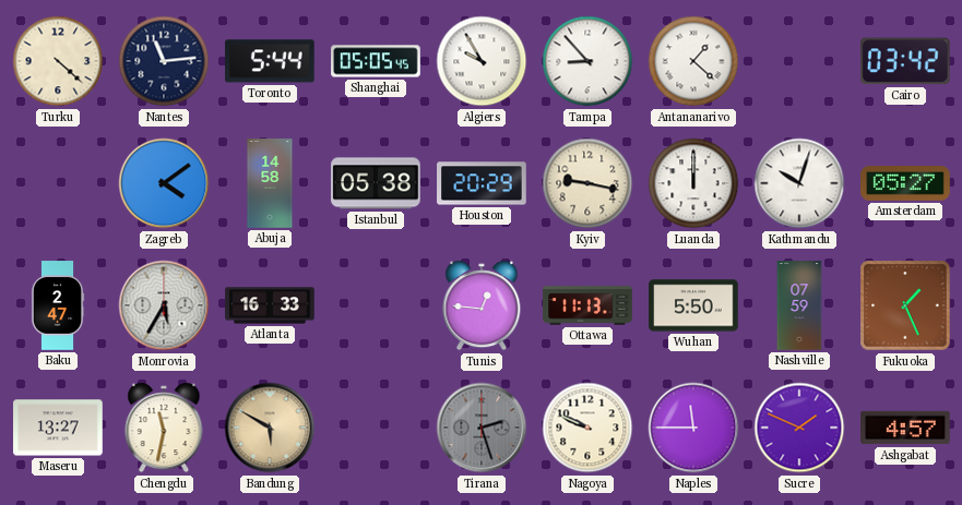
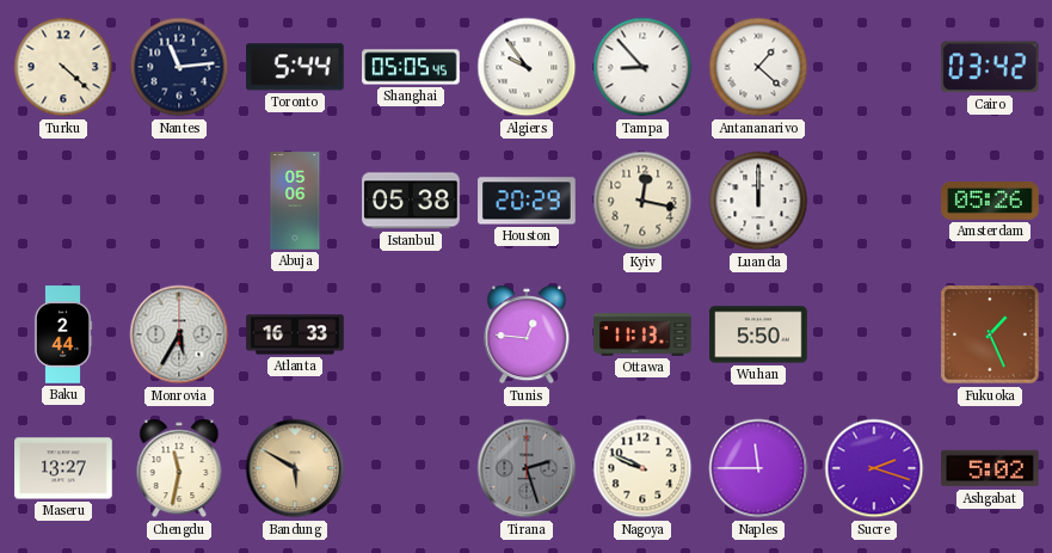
Algiers: 9:55 -> 9:54 (527, 67)
Zagreb: 4:09 -> none (164, 183)
Abuja: 14:58 -> 05:06 (295, 201)
Kyiv: 9:17 -> 12:17 (642, 201)
Kathmandu: 10:03 -> none (799, 183)
Amsterdam: 05:27 -> 05:26 (990, 201)
Baku: 2:47 -> 2:44 (63, 334)
Nashville: 07:59 -> none (799, 305)
Sucre: 1:49 -> 2:18 (874, 468)
Ashgabat: 4:57 -> 5:02 (990, 468)
